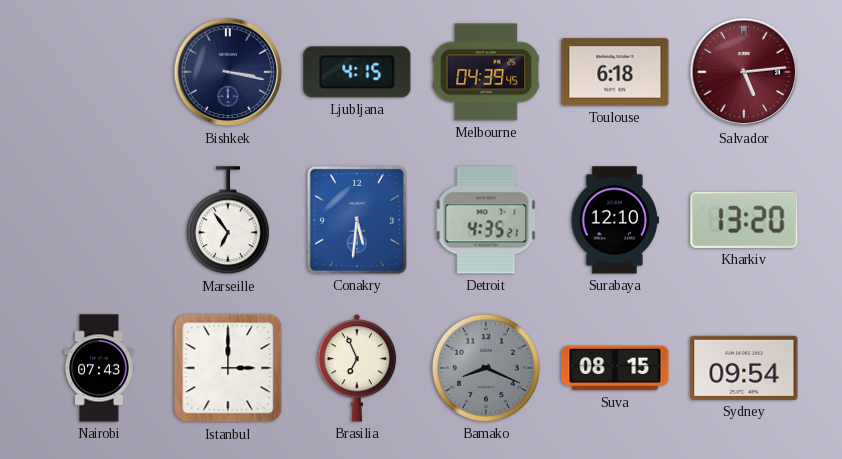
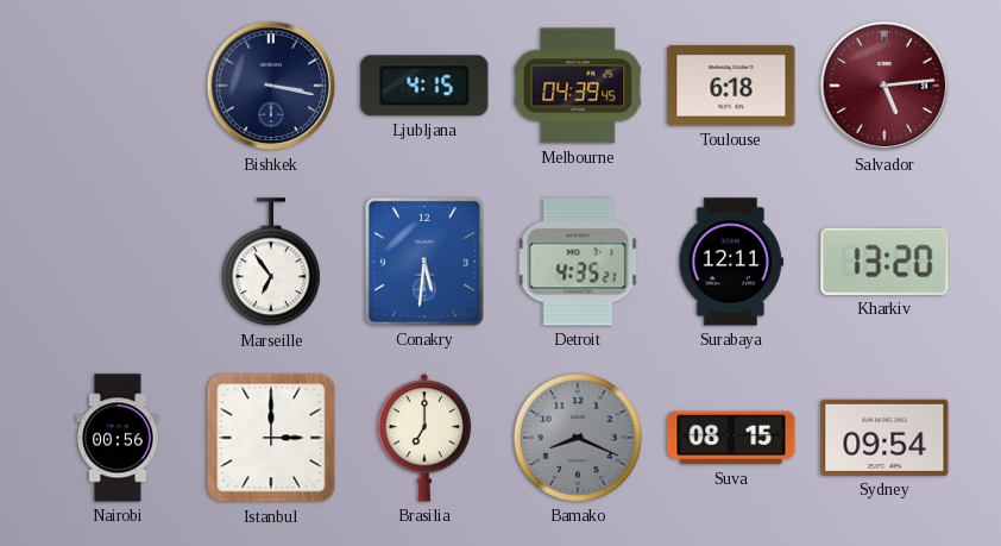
Surabaya: 12:10 -> 12:11 (730, 262)
Nairobi: 07:43 -> 00:56 (118, 438)
Brasilia: 6:56 -> 7:00 (424, 438)
